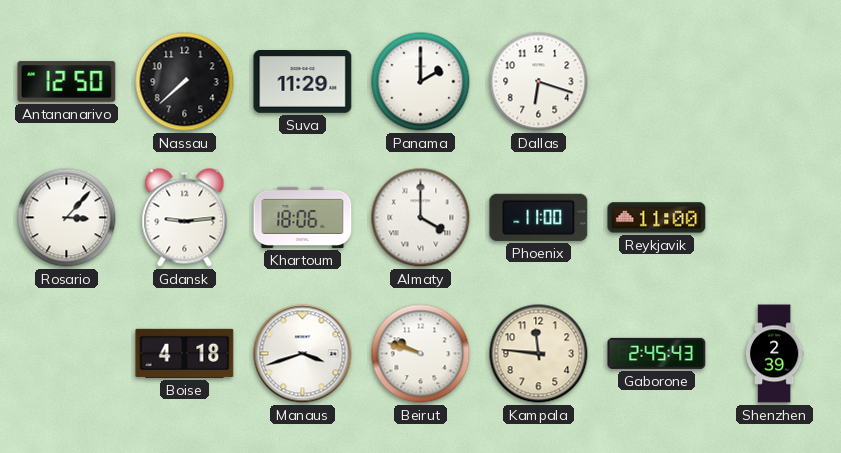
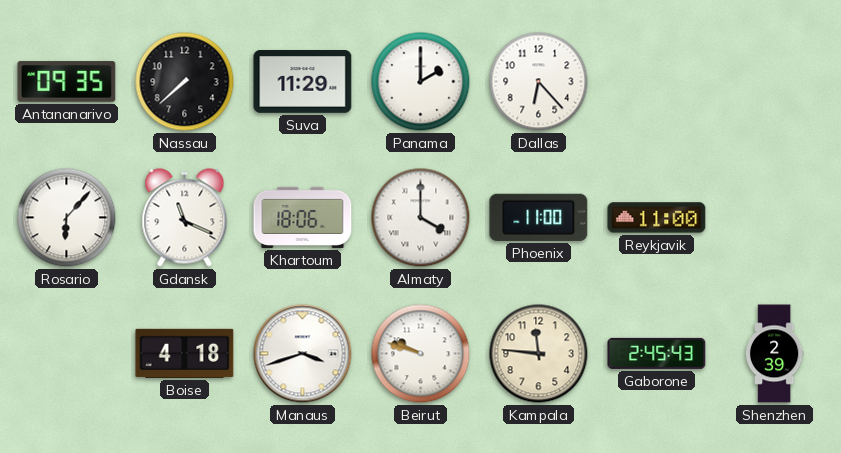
Antananarivo: 12:50 -> 09:35 (67, 82)
Dallas: 6:18 -> 6:23 (539, 82)
Rosario: 3:07 -> 6:07 (67, 218)
Gdansk: 9:14 -> 11:19 (185, 218)
